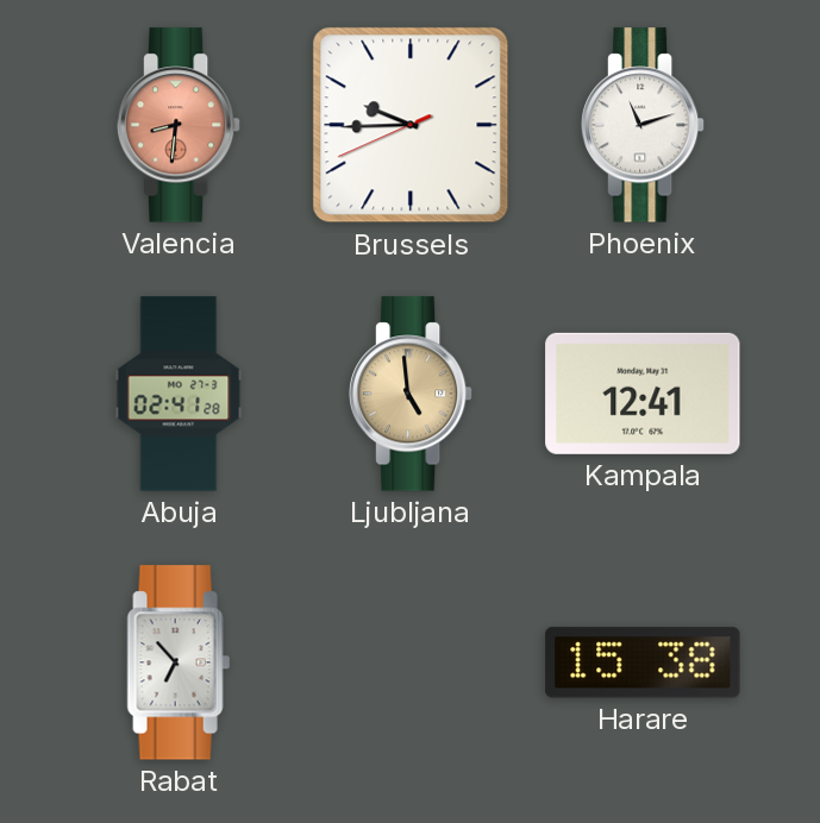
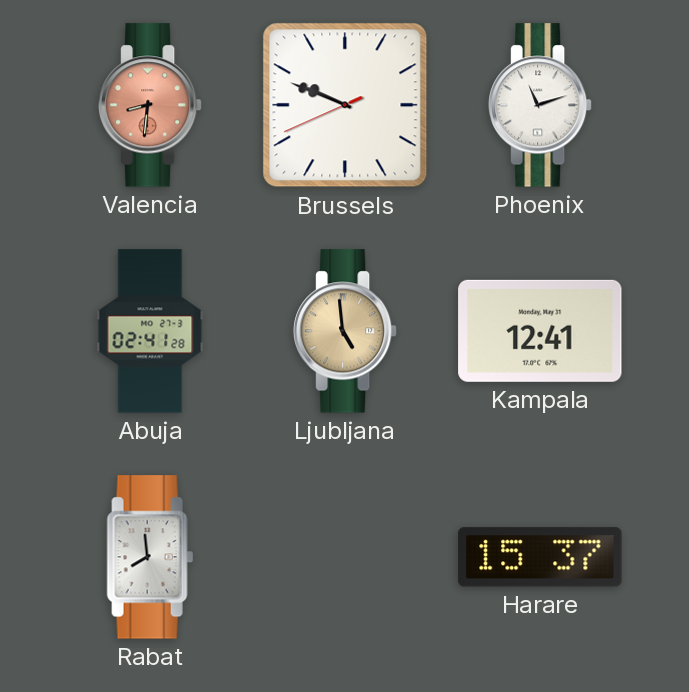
Brussels: 9:44 -> 9:48 (345, 105)
Rabat: 6:53 -> 7:59 (150, 557)
Harare: 15:38 -> 15:37 (540, 557)
